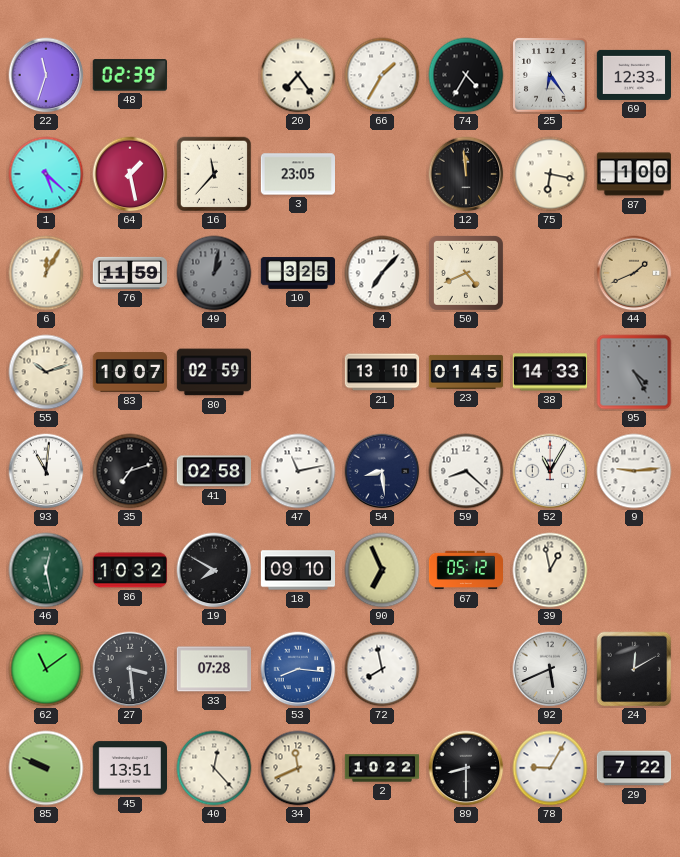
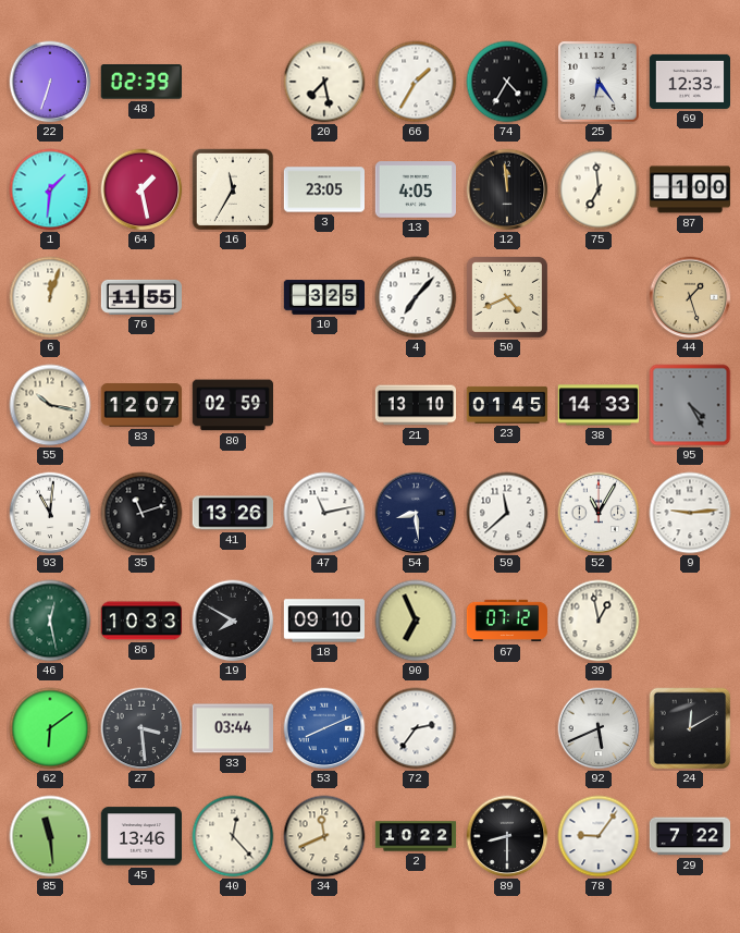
22: 11:33 -> 6:33 (50, 82)
20: 7:24 -> 7:28 (324, 82)
1: 5:22 -> 1:31 (50, 189)
16: 11:37 -> 11:35 (233, 189)
13: none -> 4:05 (415, 189)
75: 6:17 -> 6:59 (599, 189)
6: 12:05 -> 12:03 (50, 297)
76: 11:59 -> 11:55 (140, 297)
49: 1:02 -> none (214, 273)
44: 1:41 -> 1:27 (690, 297)
55: 10:12 -> 10:17 (50, 405)
83: 10:07 -> 12:07 (141, 405)
35: 7:12 -> 11:12 (141, 513)
41: 02:58 -> 13:26 (232, 513)
59: 8:22 -> 11:38 (507, 513)
86: 10:32 -> 10:33 (140, 621)
67: 05:12 -> 07:12 (507, 621)
62: 11:09 -> 6:09 (50, 728)
33: 07:28 -> 03:44 (232, 728)
53: 8:16 -> 8:11 (324, 728)
72: 7:58 -> 2:36 (416, 728)
85: 9:49 -> 11:29 (50, 836)
45: 13:51 -> 13:46 (140, 836)
78: 9:05 -> 9:06 (599, 836)
